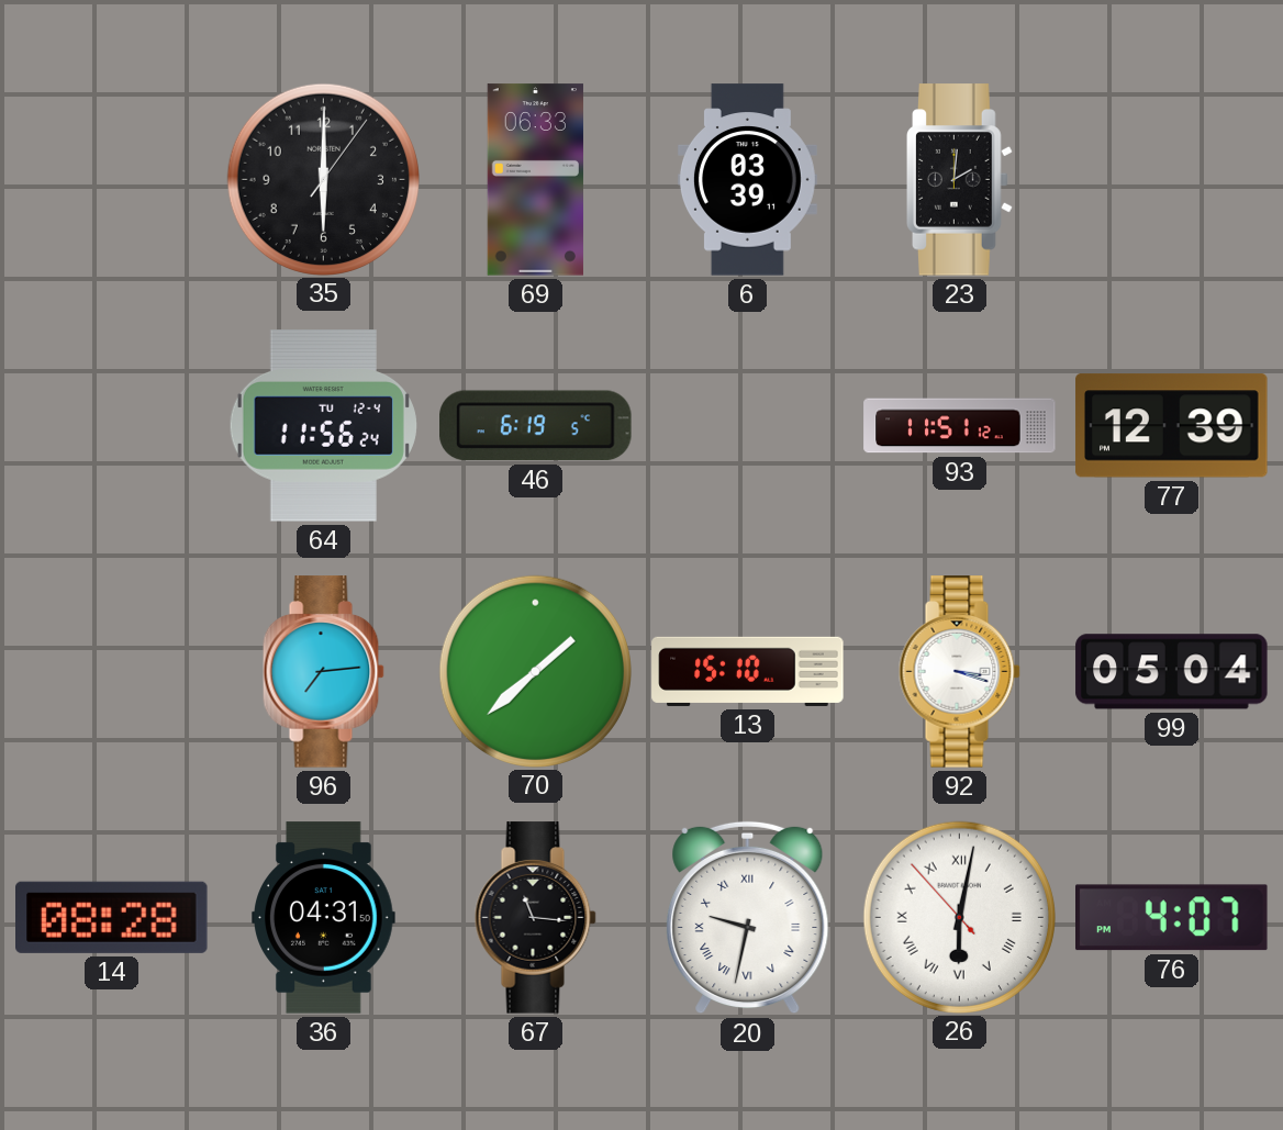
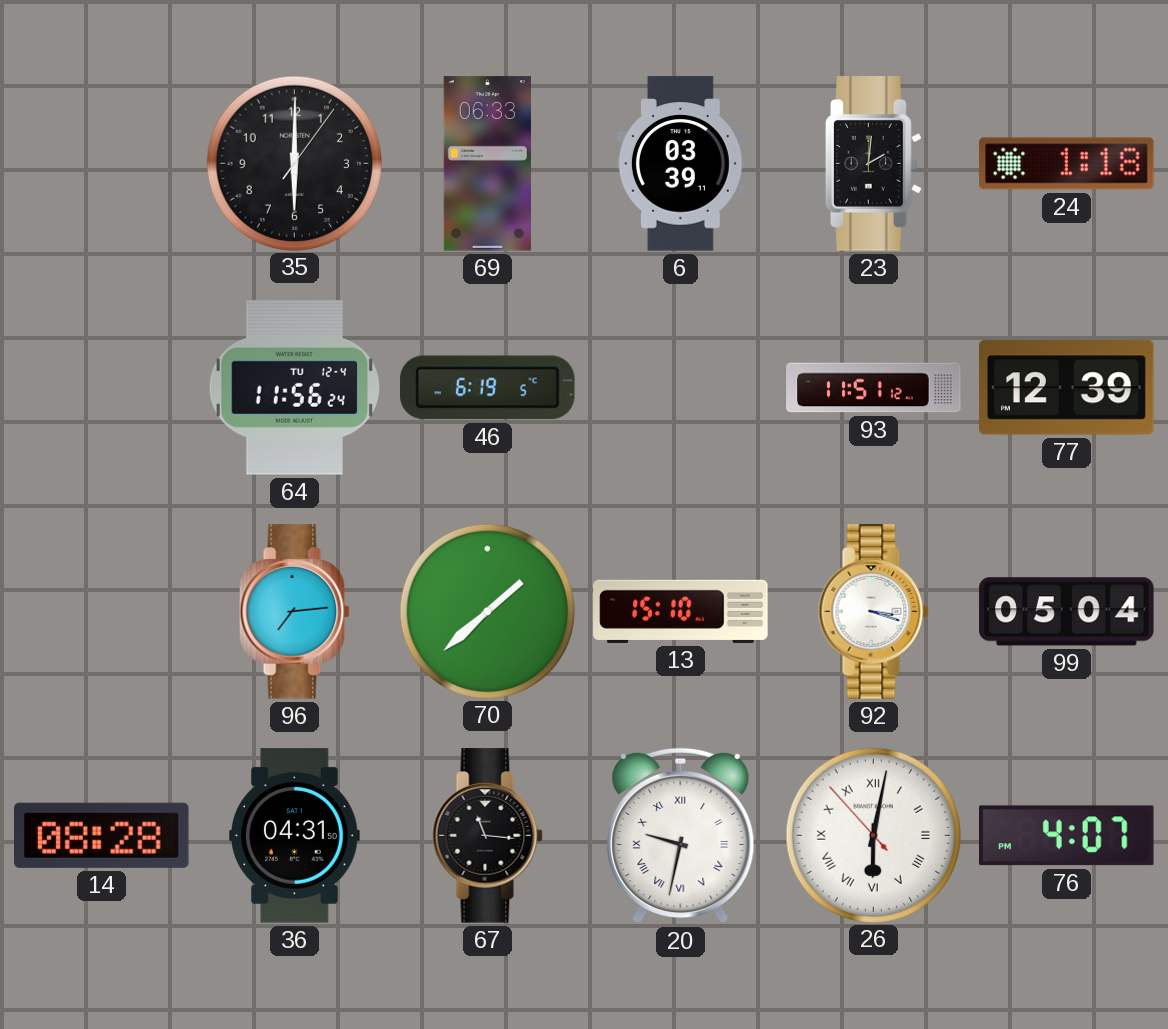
24: none -> 1:18 (1067, 164)
